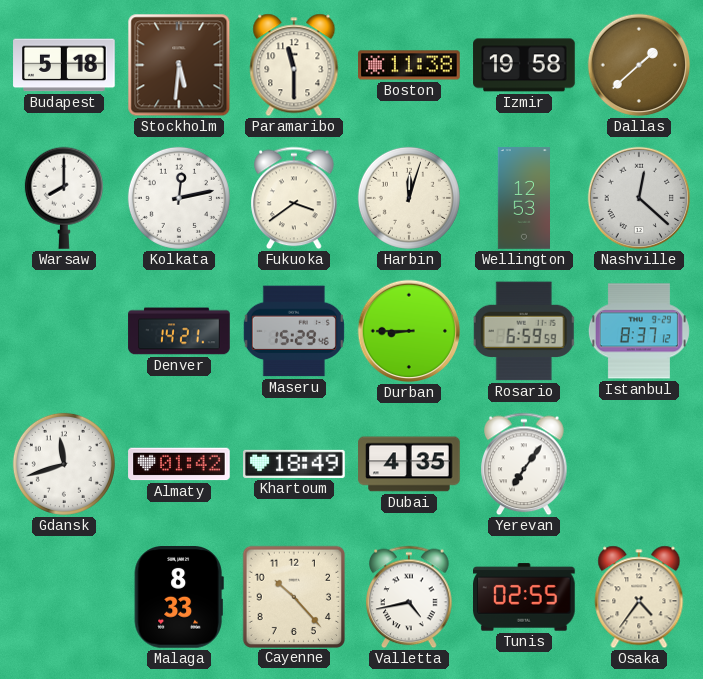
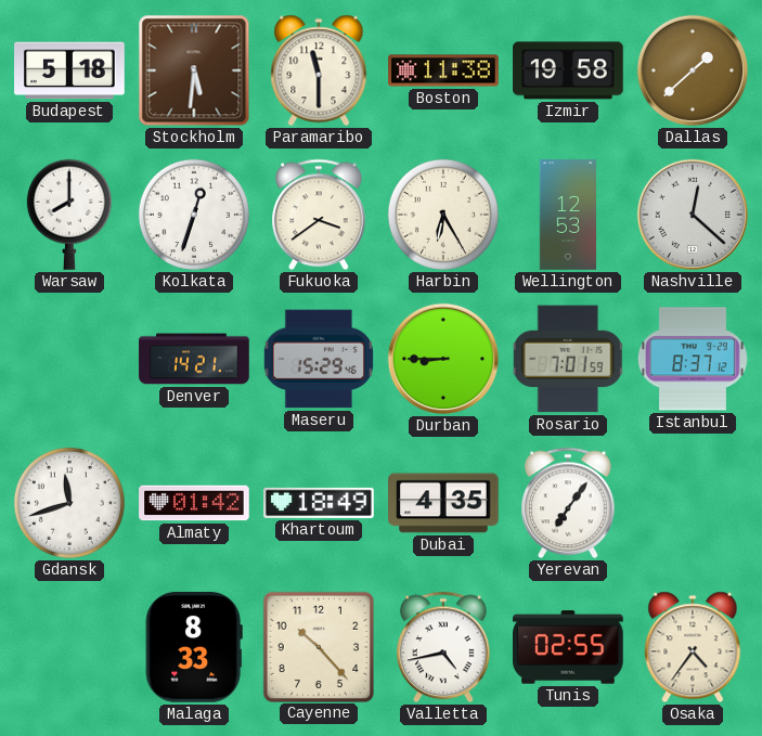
Kolkata: 12:13 -> 12:33 (194, 215)
Harbin: 12:03 -> 6:25 (443, 215)
Rosario: 6:59 -> 7:01 (568, 359)
